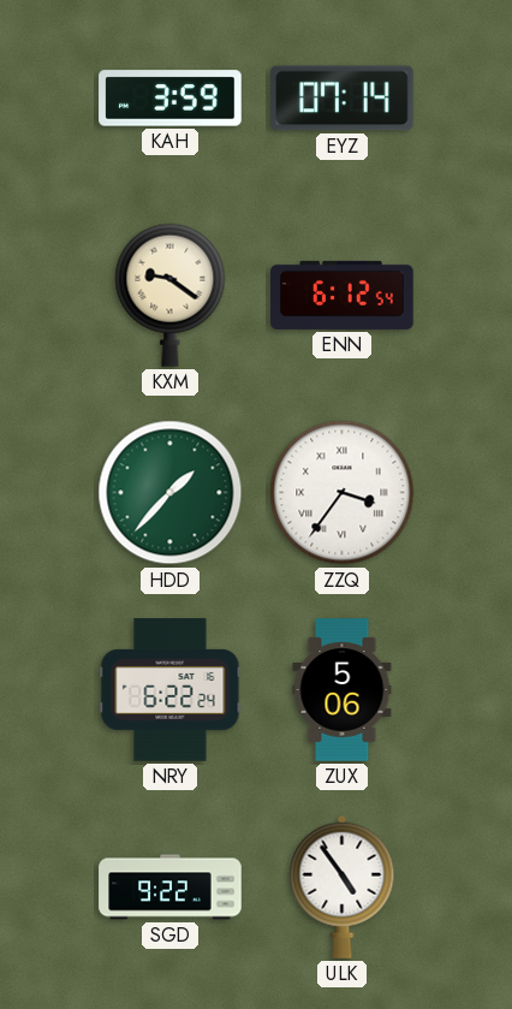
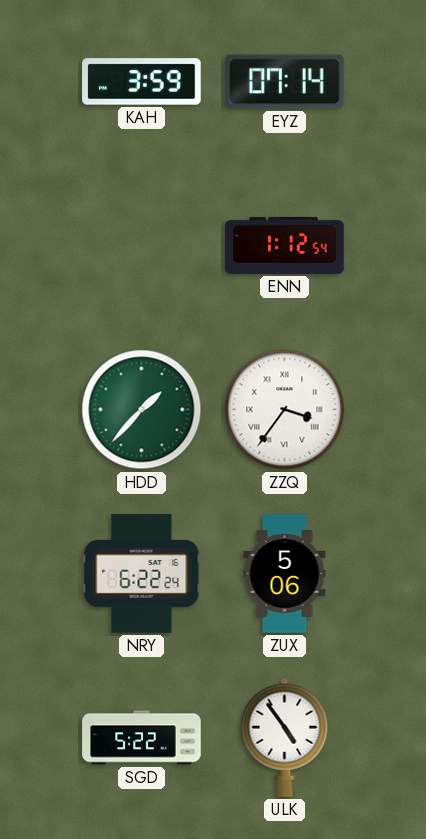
KXM: 9:21 -> none (171, 295)
ENN: 6:12 -> 1:12 (285, 245)
SGD: 9:22 -> 5:22 (142, 738)
